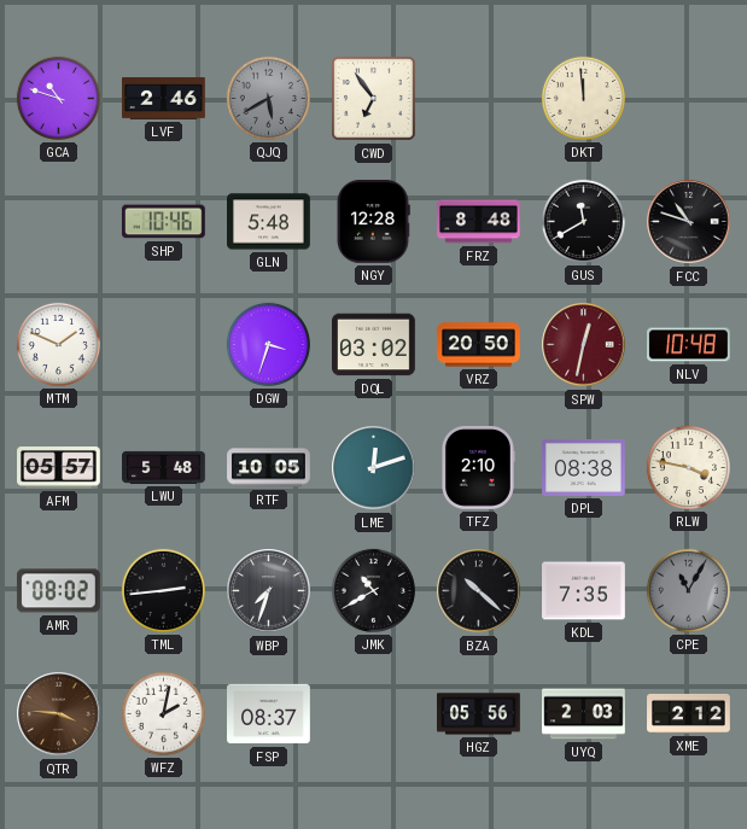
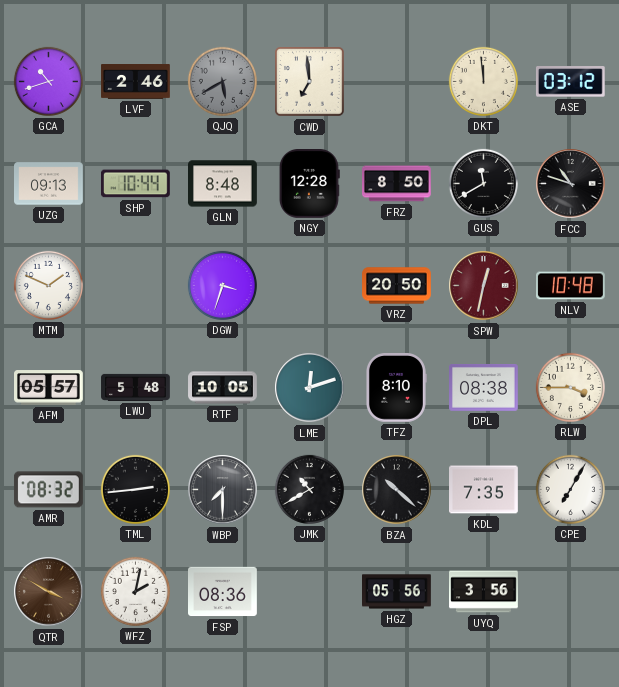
GCA: 10:48 -> 10:42 (48, 81)
CWD: 6:54 -> 6:59 (310, 82)
ASE: none -> 03:12 (570, 82)
UZG: none -> 09:13 (49, 184)
SHP: 10:46 -> 10:44 (135, 184)
GLN: 5:48 -> 8:48 (223, 184)
FRZ: 8:48 -> 8:50 (397, 184)
DQL: 03:02 -> none (374, 345)
TFZ: 2:10 -> 8:10 (397, 388)
RLW: 3:47 -> 3:45 (570, 387)
AMR: 08:02 -> 08:32 (48, 490)
WBP: 7:33 -> 7:30 (223, 490)
CPE: 11:05 -> 7:05 (570, 489)
CPE dial: grey -> white (570, 489)
QTR: 3:46 -> 3:50 (49, 592)
FSP: 08:37 -> 08:36 (223, 592)
UYQ: 2:03 -> 3:56 (484, 592)
XME: 2:12 -> none (689, 713)
